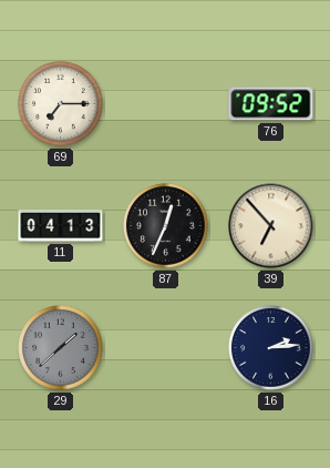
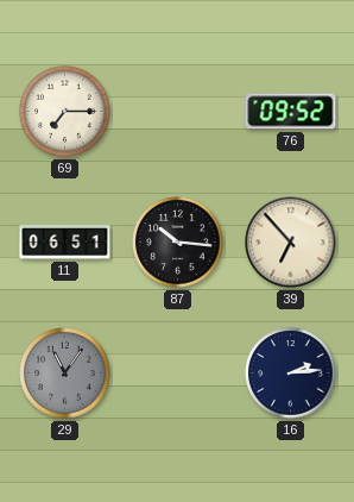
11: 04:13 -> 06:51 (65, 243)
87: 12:34 -> 10:16 (178, 243)
29: 1:38 -> 11:06 (65, 374)
